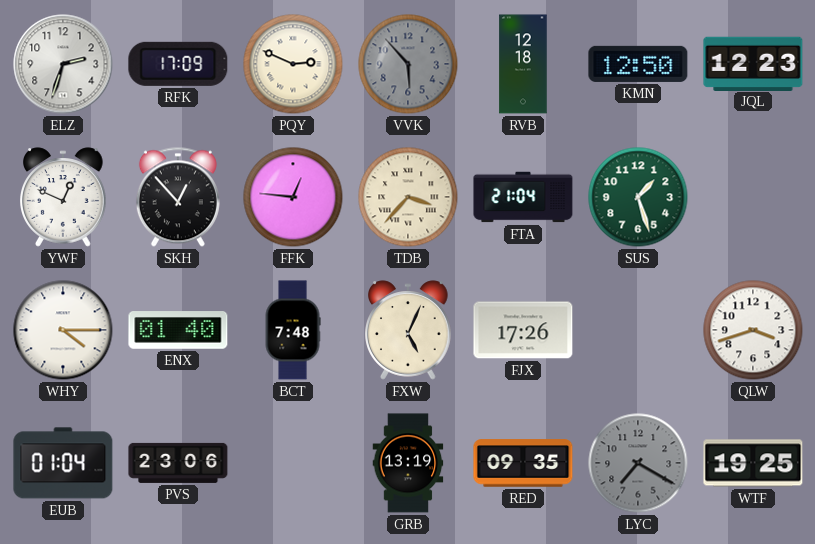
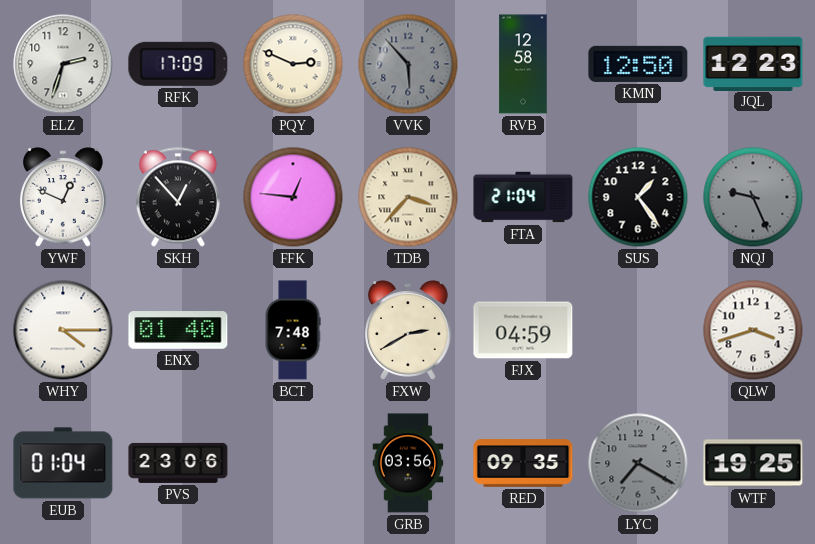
RVB: 12:18 -> 12:58 (523, 64)
SUS: 1:27 -> 1:24 (638, 197)
SUS dial: green -> black (638, 197)
NQJ: none -> 9:26 (753, 197)
FXW: 5:04 -> 2:40 (408, 330)
FJX: 17:26 -> 04:59 (523, 330)
GRB: 13:19 -> 03:56 (408, 463)
